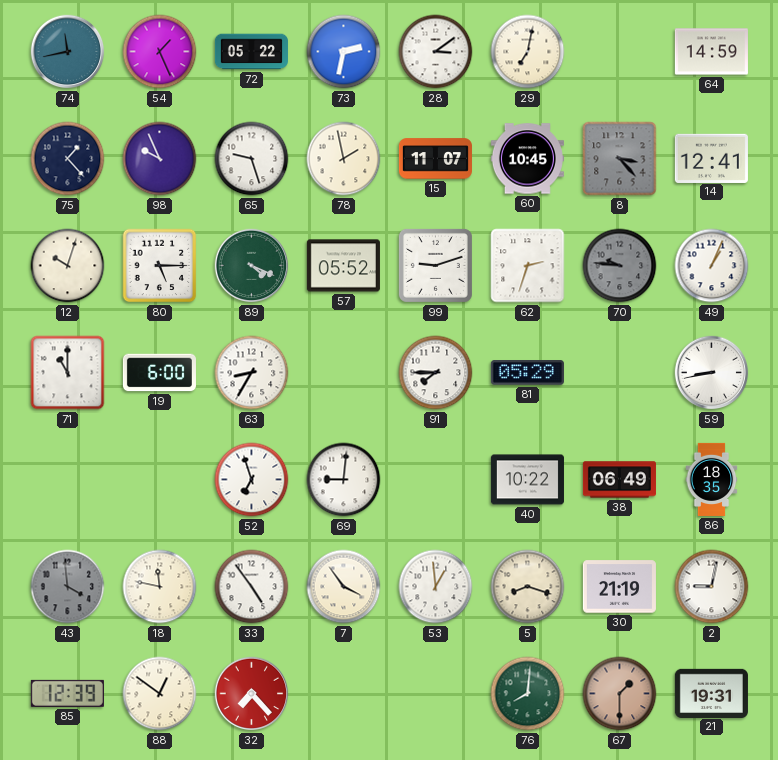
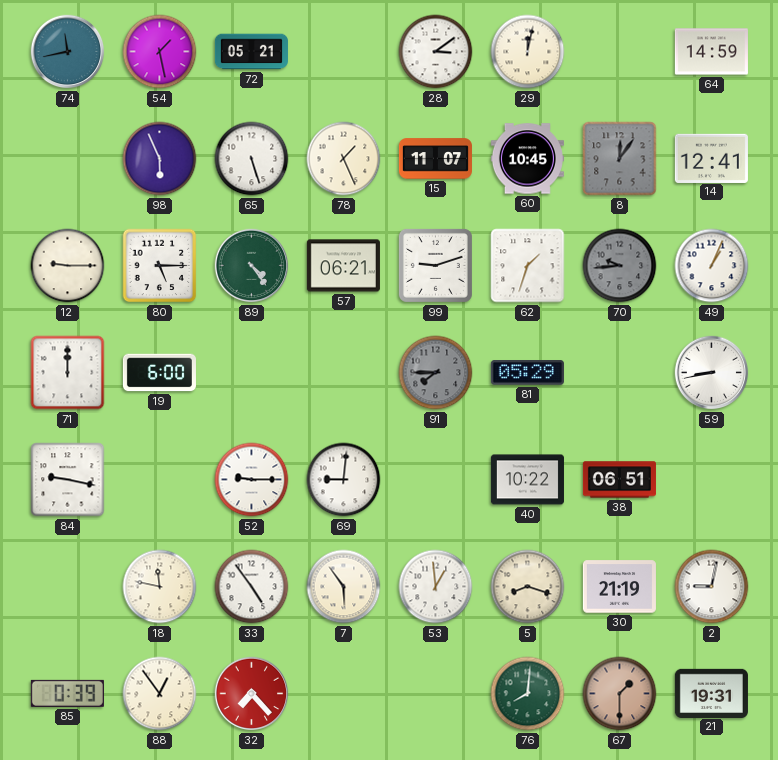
54: 1:26 -> 1:28 (160, 52)
72: 05:22 -> 05:21 (251, 52)
73: 2:32 -> none (344, 52)
29: 7:02 -> 12:02 (528, 52)
75: 1:23 -> none (68, 159)
98: 9:56 -> 5:56 (160, 159)
65: 9:27 -> 5:27 (252, 159)
78: 1:58 -> 1:26 (344, 159)
8: 3:23 -> 12:06 (620, 159)
12: 10:03 -> 9:15 (68, 266)
89: 4:19 -> 4:24 (252, 266)
57: 05:52 -> 06:21 (343, 266)
62: 2:33 -> 1:33 (528, 266)
70: 9:46 -> 9:44 (620, 266)
71: 11:00 -> 12:00 (68, 373)
63: 8:35 -> none (252, 373)
91 dial: white -> grey (436, 373)
84: none -> 9:17 (68, 480)
52: 6:57 -> 9:15 (252, 480)
38: 06:49 -> 06:51 (619, 480)
86: 18:35 -> none (712, 479)
43: 3:59 -> none (68, 587)
7: 3:54 -> 5:54 (344, 587)
85: 12:39 -> 0:39 (67, 693)
88: 12:51 -> 12:54 (160, 694)
